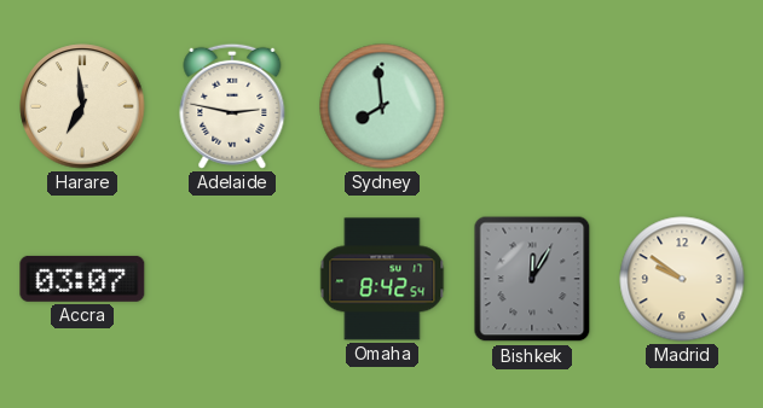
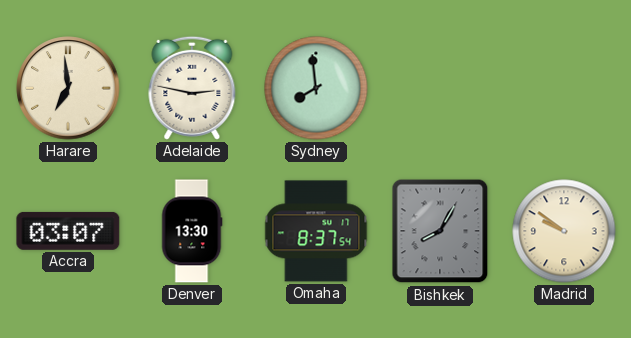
Denver: none -> 13:30 (192, 231)
Omaha: 8:42 -> 8:37 (316, 231)
Bishkek: 12:05 -> 8:05 (440, 231)
